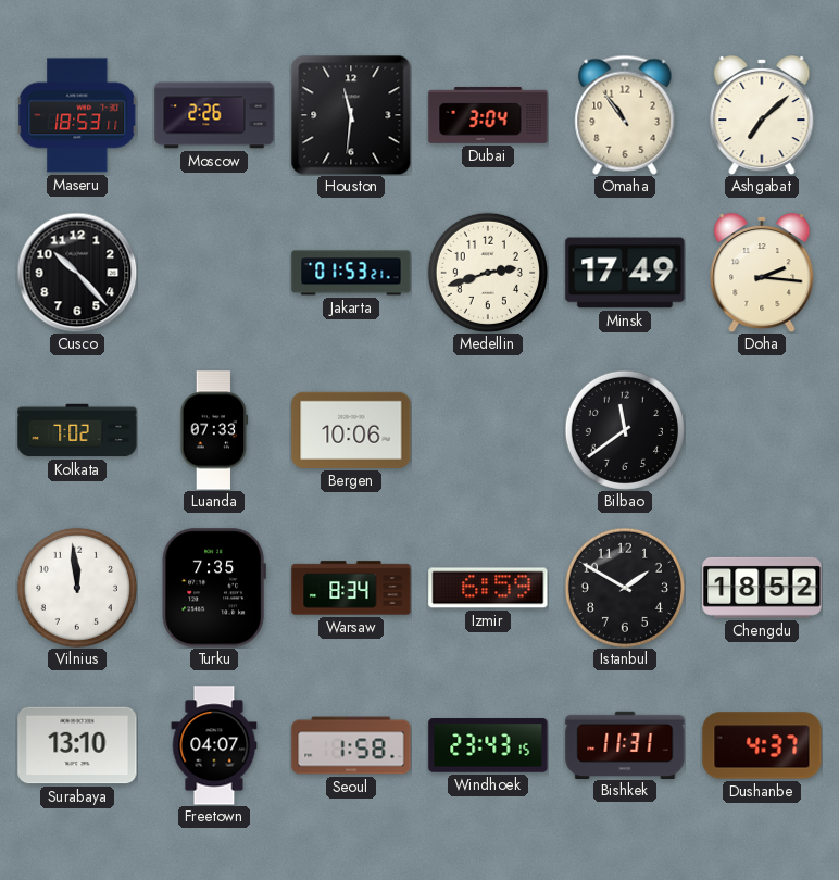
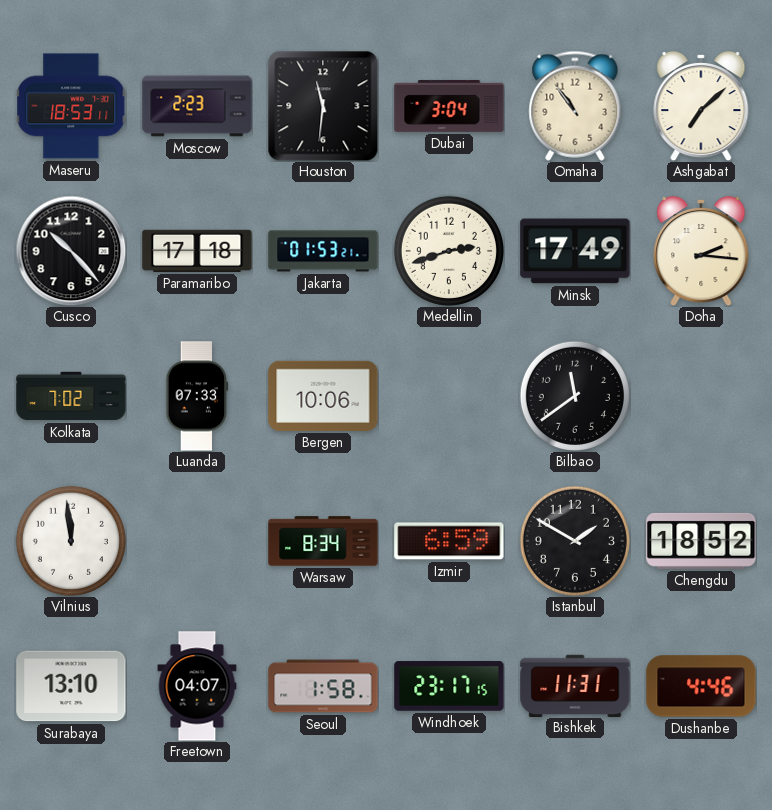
Moscow: 2:26 -> 2:23 (197, 106)
Paramaribo: none -> 17:18 (197, 251)
Turku: 7:35 -> none (214, 588)
Windhoek: 23:43 -> 23:17 (449, 686)
Dushanbe: 4:37 -> 4:46 (701, 686)
